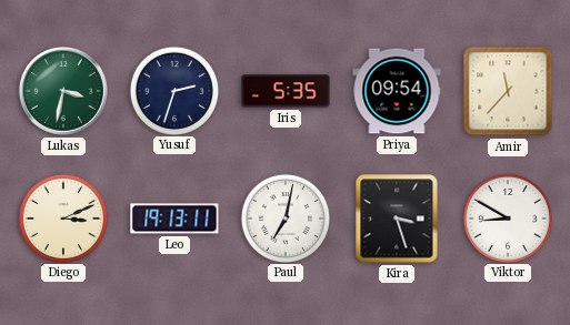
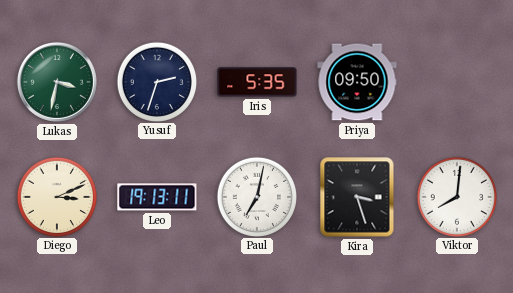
Priya: 09:54 -> 09:50 (357, 82)
Amir: 11:37 -> none (508, 91)
Viktor: 8:50 -> 8:01 (456, 196)
